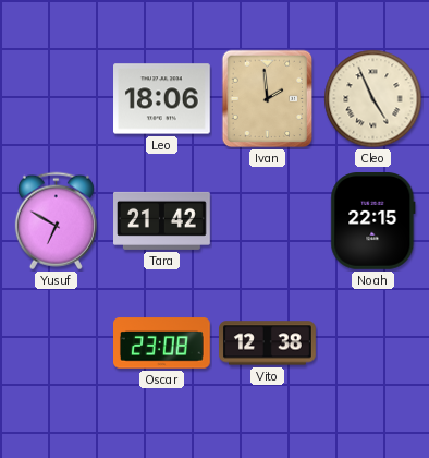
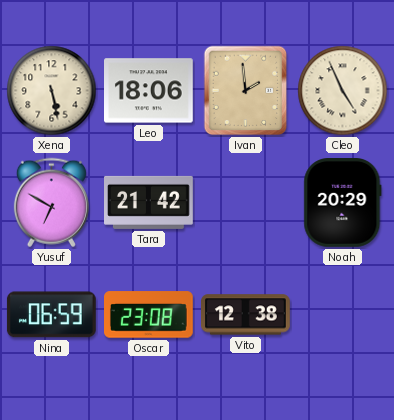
Xena: none -> 5:28 (52, 91)
Noah: 22:15 -> 20:29 (343, 203)
Nina: none -> 06:59 (51, 315)
